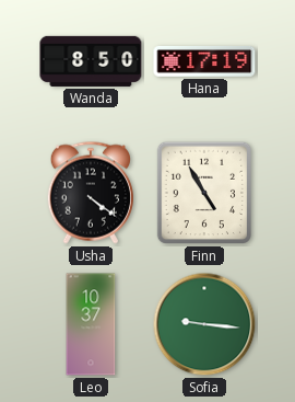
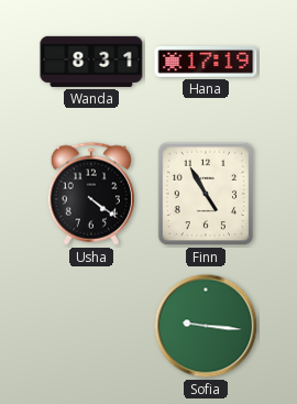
Wanda: 8:50 -> 8:31 (91, 62)
Leo: 10:37 -> none (91, 324)
